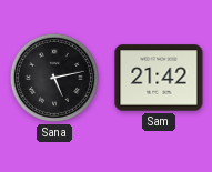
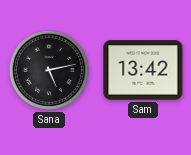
Sam: 21:42 -> 13:42 (143, 70)
